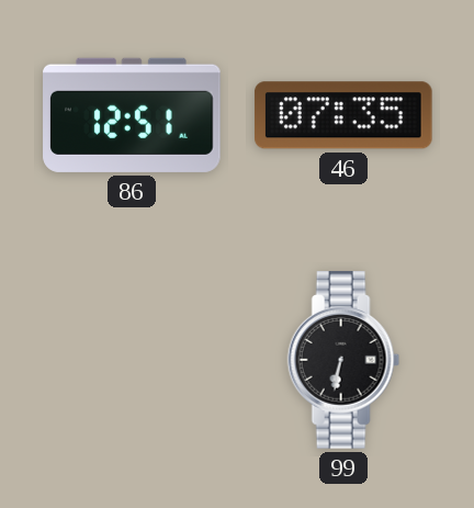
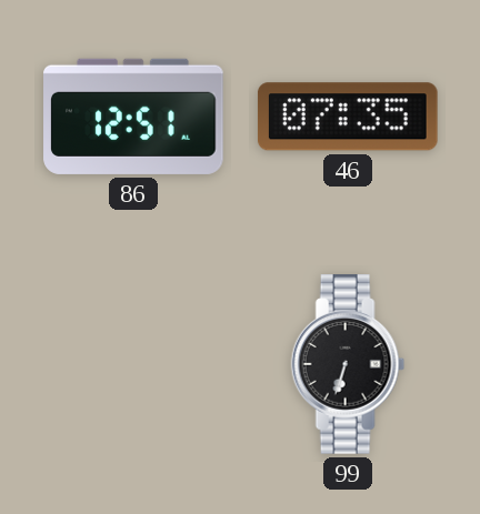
99: 6:32 -> 6:33 (348, 364)
